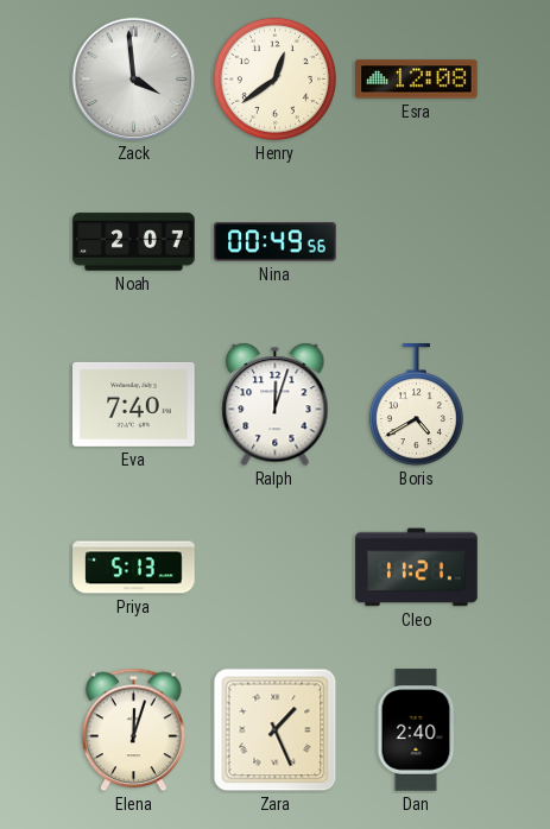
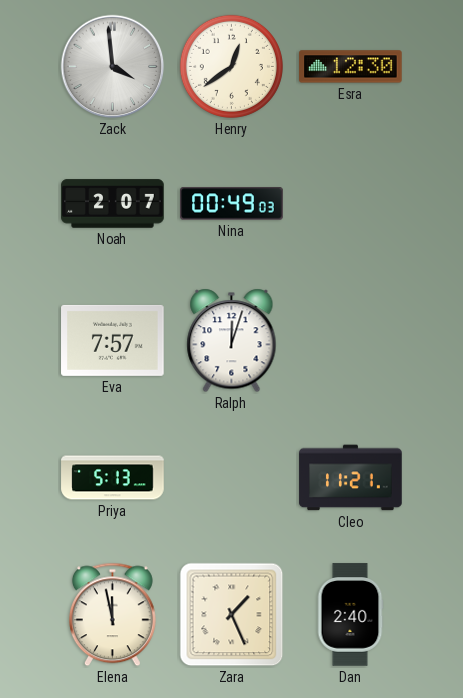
Esra: 12:08 -> 12:30 (351, 67)
Nina: 00:49:56 -> 00:49:03 (232, 204)
Eva: 7:40 -> 7:57 (113, 340)
Boris: 4:40 -> none (416, 405)
Elena: 12:03 -> 11:58 (112, 615)
